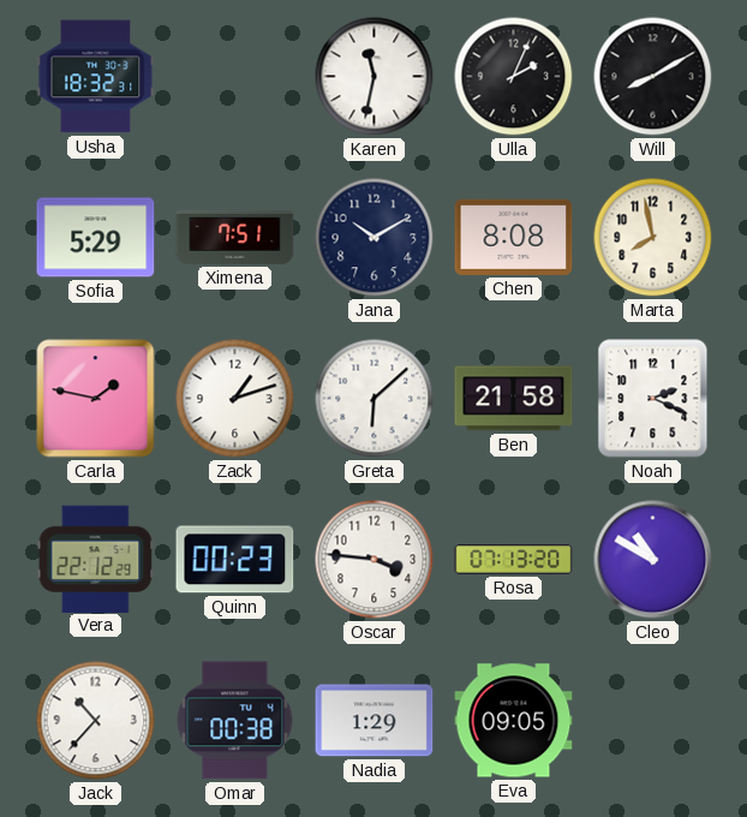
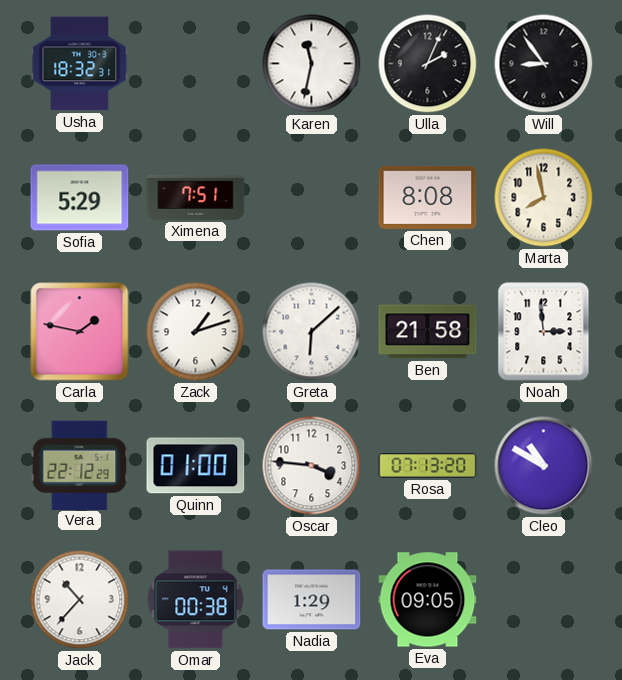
Will: 8:10 -> 8:54 (544, 64)
Jana: 10:10 -> none (375, 238)
Noah: 2:19 -> 2:59 (544, 332)
Quinn: 00:23 -> 01:00 (196, 466)
